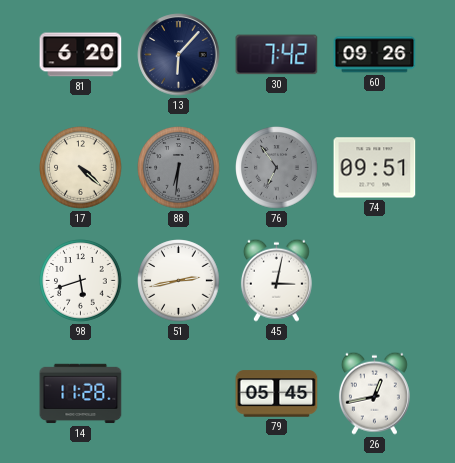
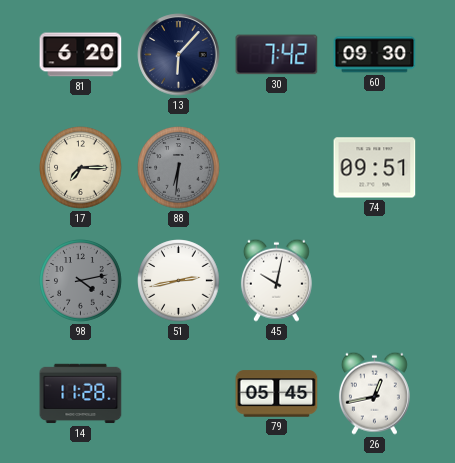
60: 09:26 -> 09:30 (375, 55)
17: 4:22 -> 7:15 (81, 168)
76: 6:54 -> none (277, 168)
98: 5:42 -> 4:13 (81, 281)
98 dial: white -> grey (81, 281)
45: 3:02 -> 10:02 (276, 280)
